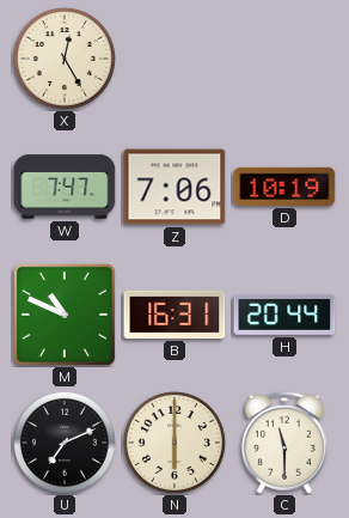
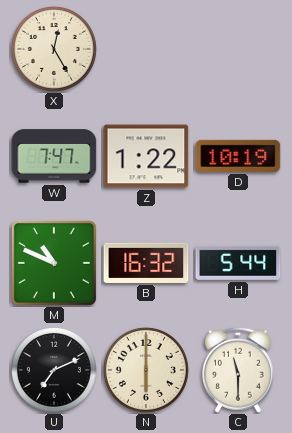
Z: 7:06 -> 1:22 (146, 156)
B: 16:31 -> 16:32 (146, 263)
H: 20:44 -> 5:44 (238, 263)
